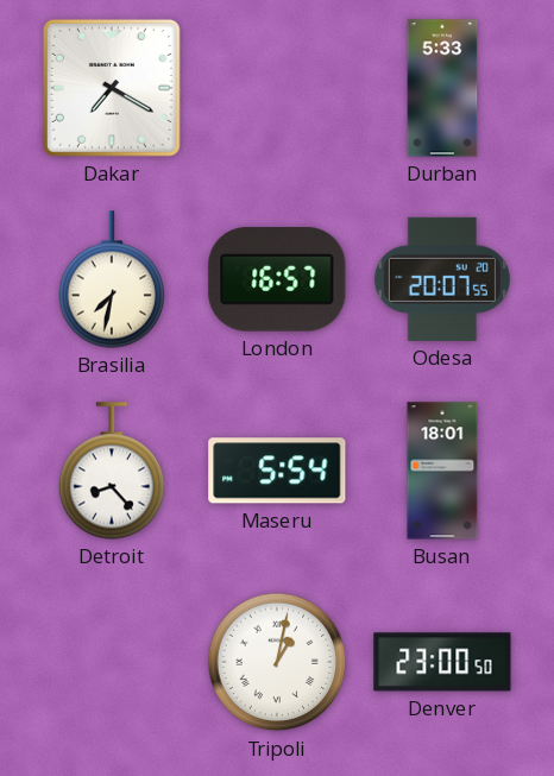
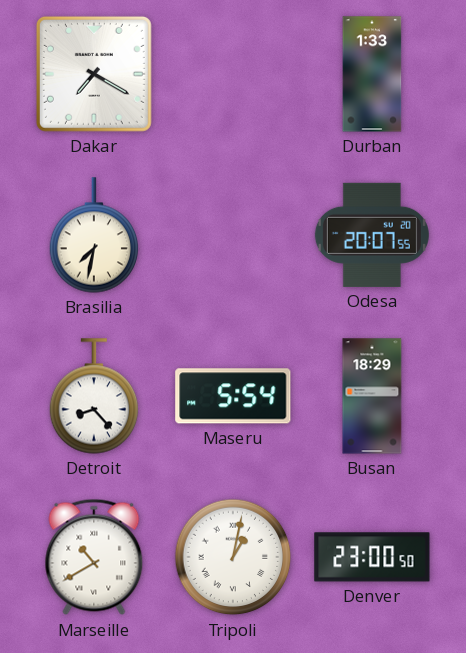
Durban: 5:33 -> 1:33 (372, 74)
London: 16:57 -> none (277, 279)
Busan: 18:01 -> 18:29 (372, 396)
Marseille: none -> 10:40 (94, 557)
